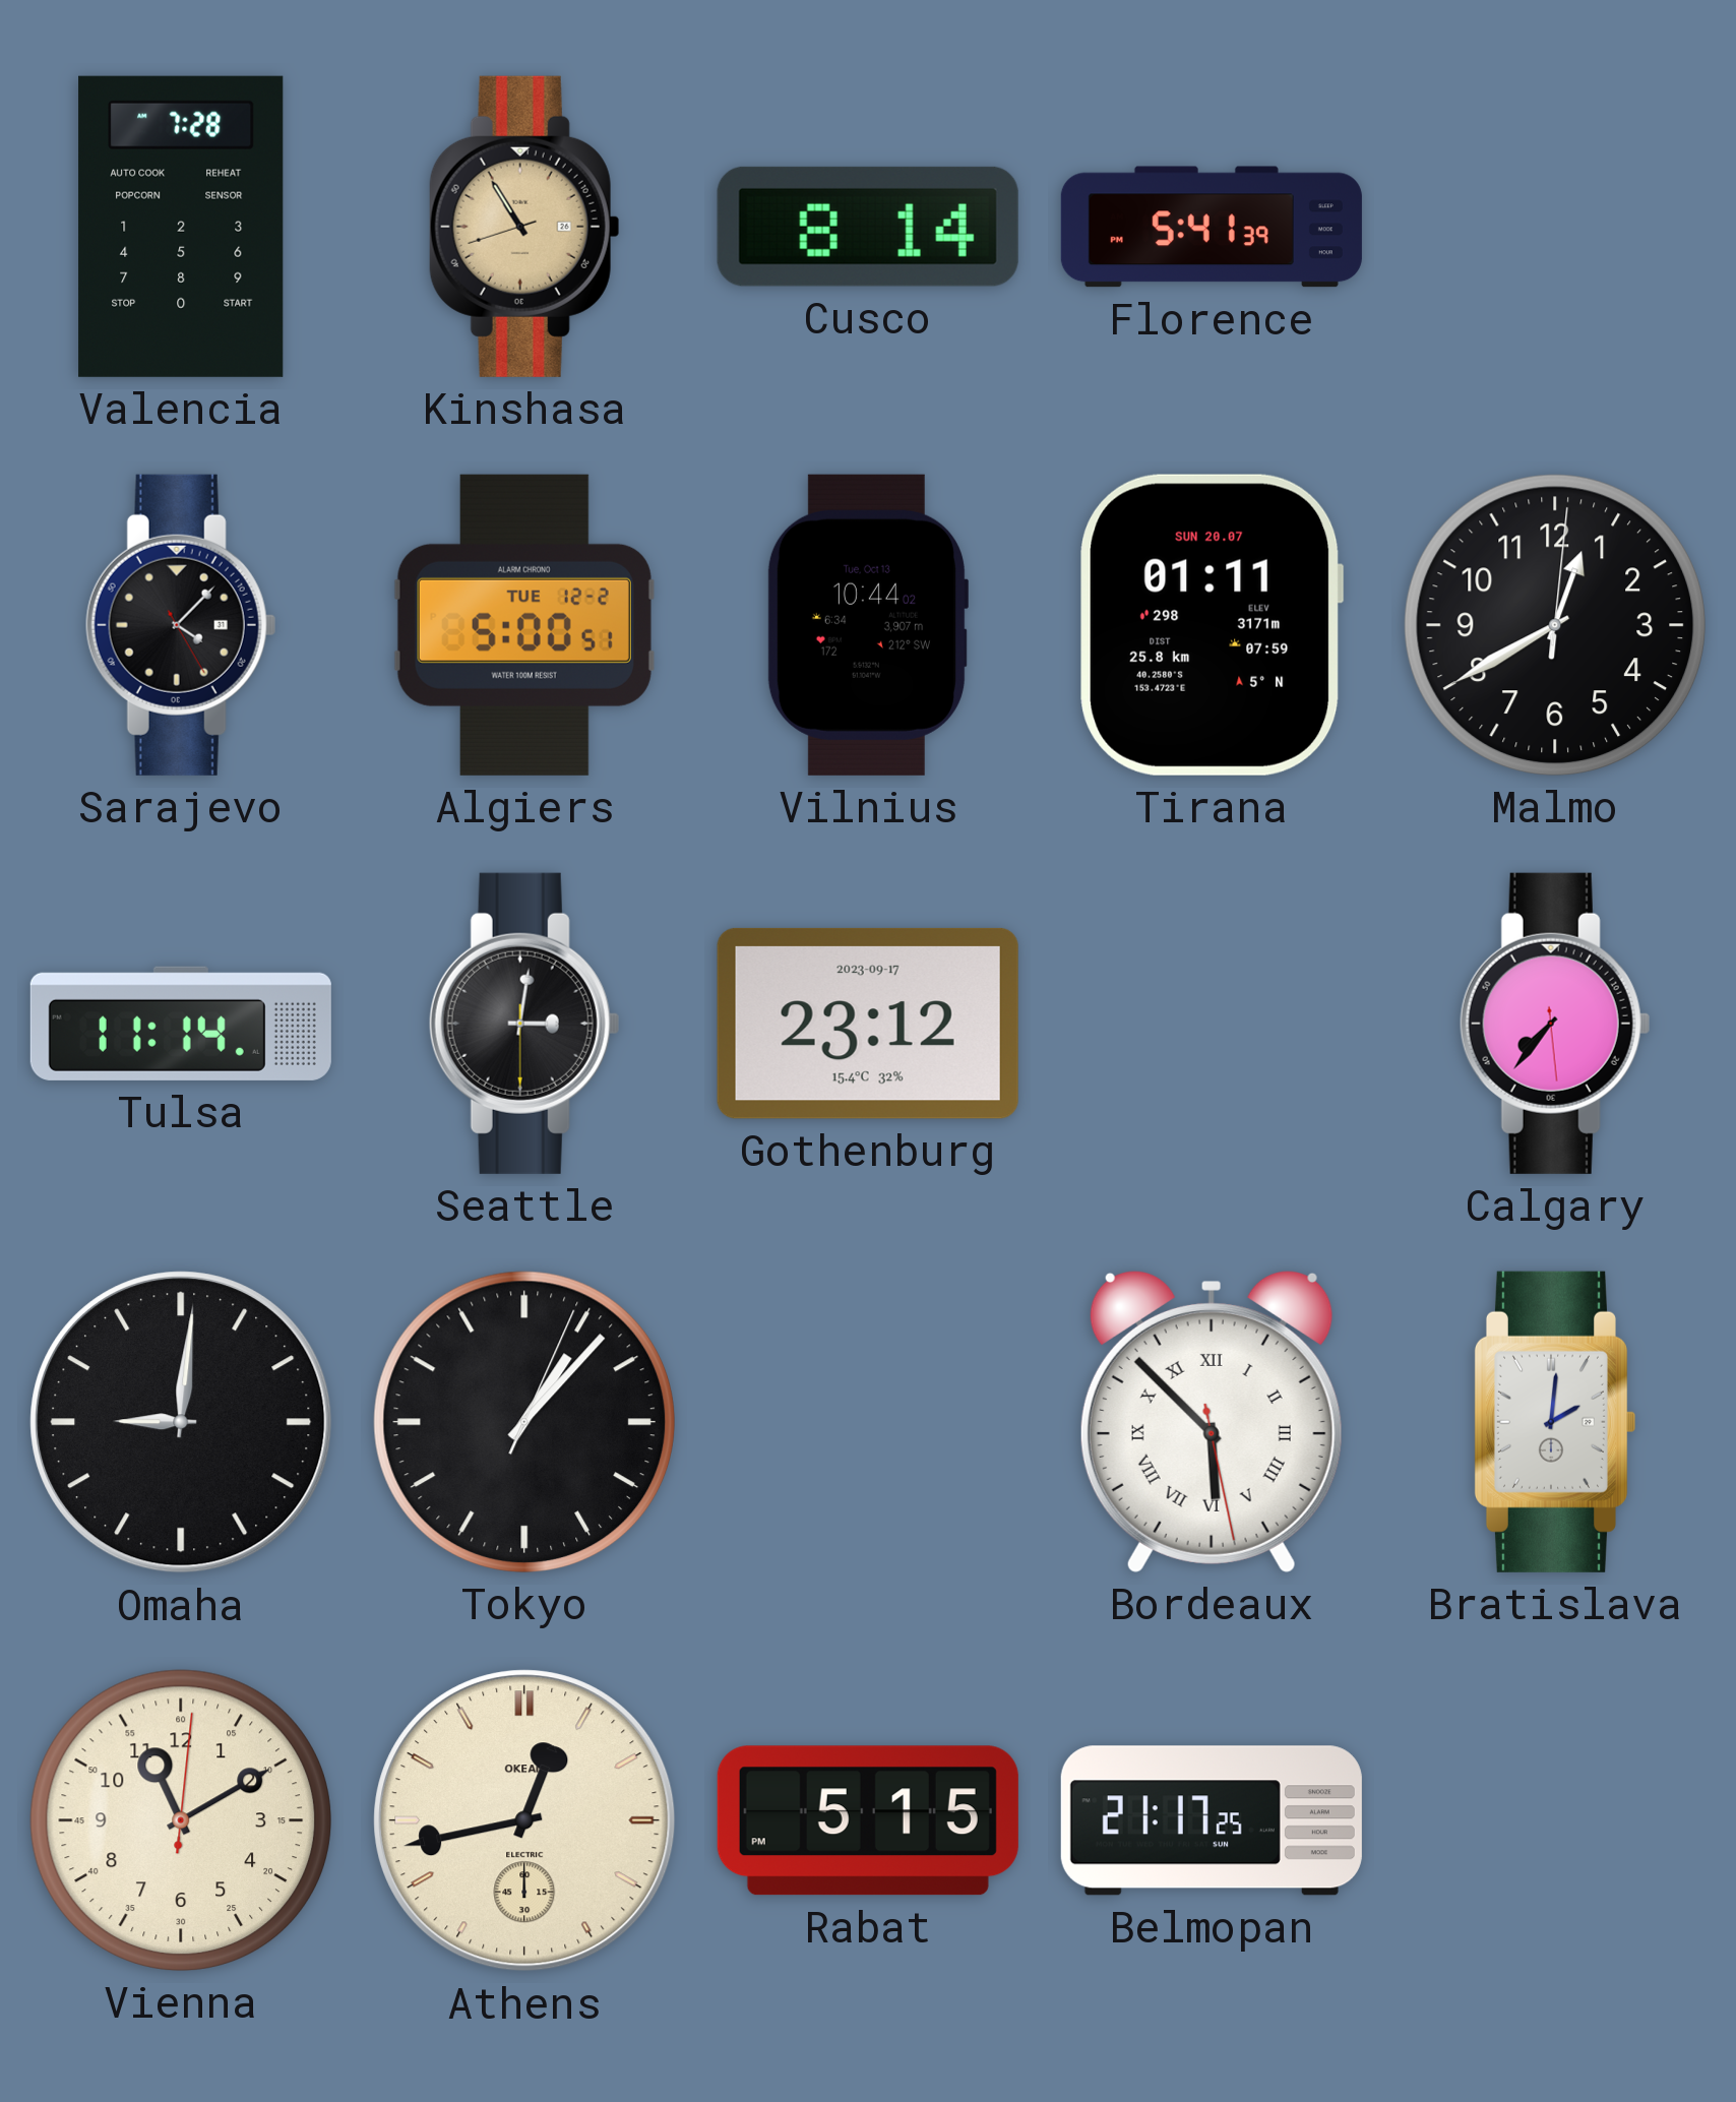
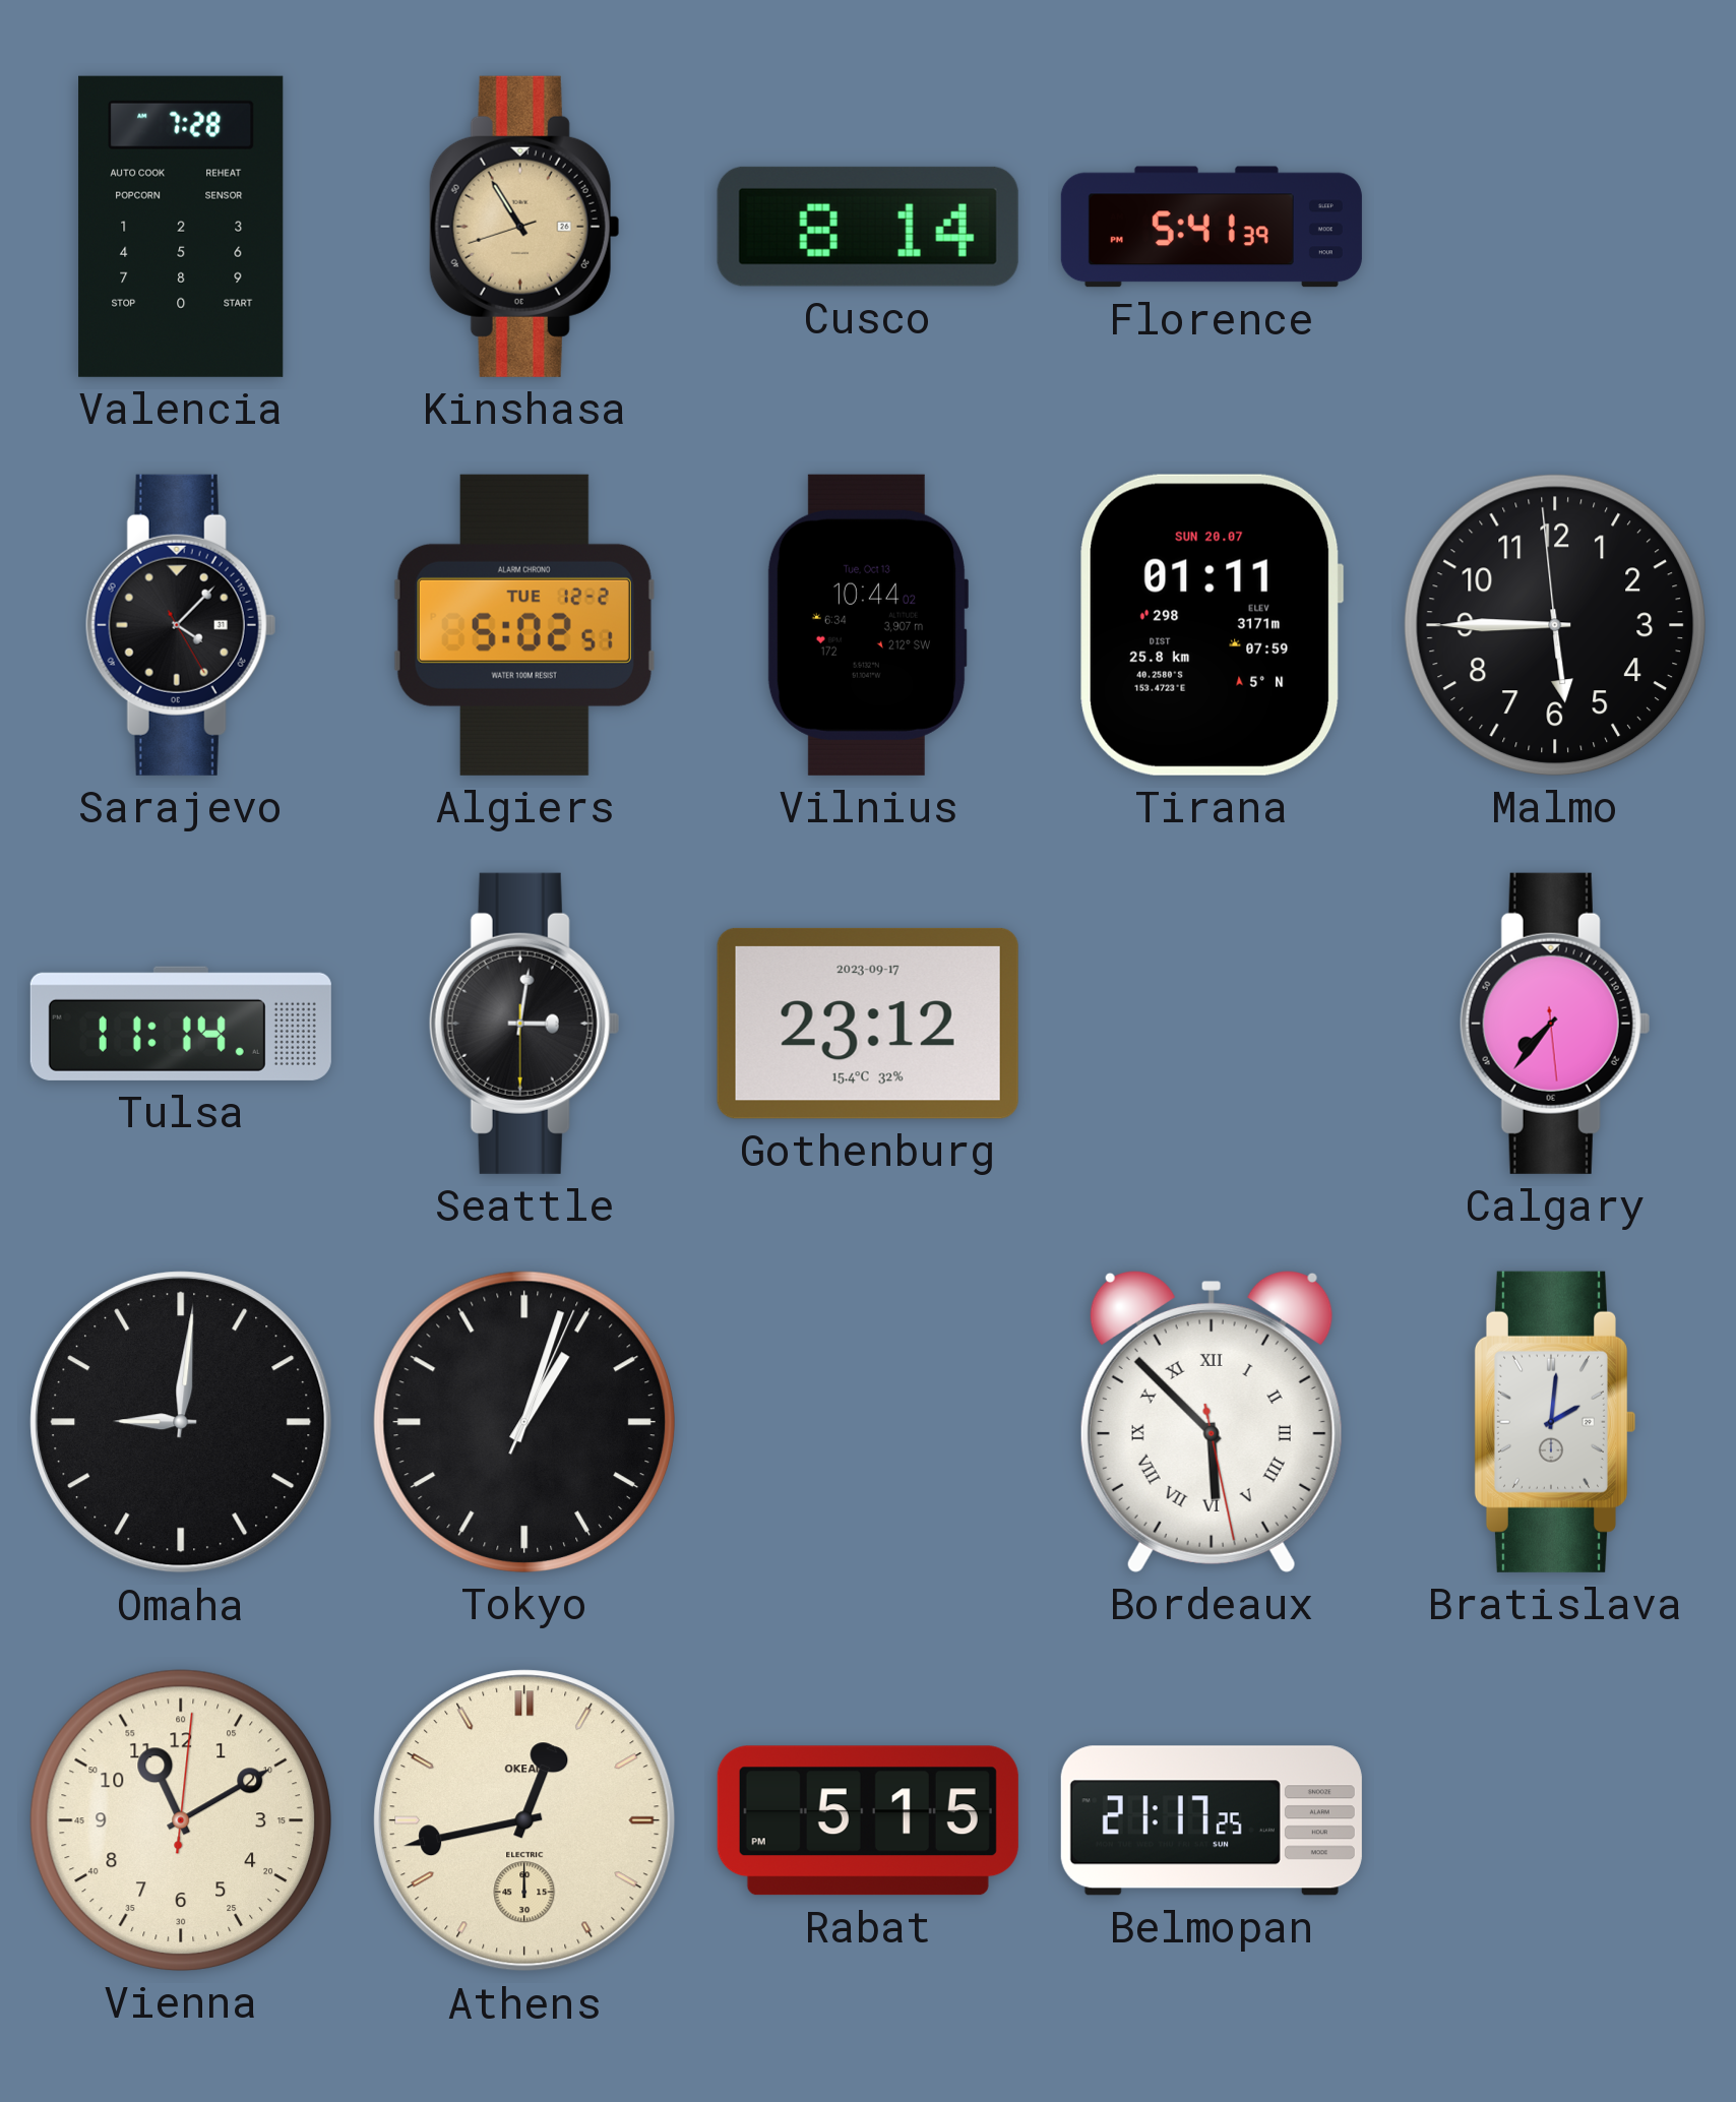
Algiers: 5:00 -> 5:02 (524, 625)
Malmo: 12:40 -> 5:44 (1555, 625)
Tokyo: 1:07 -> 1:03 (524, 1422)
